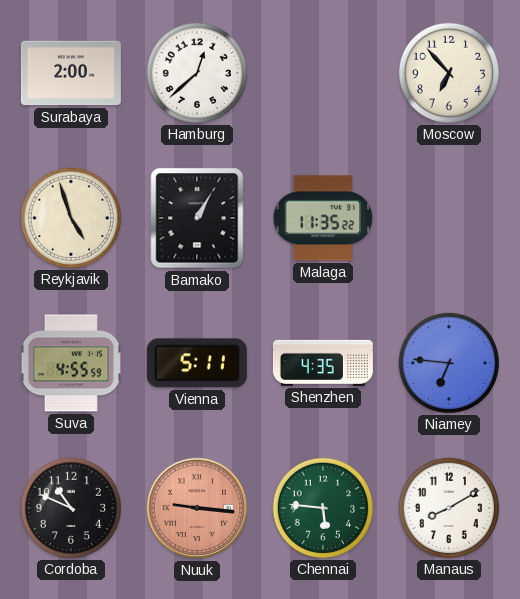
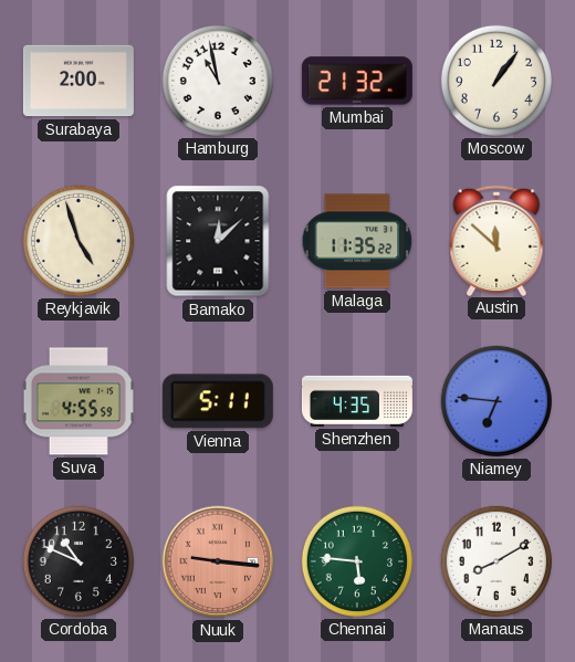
Hamburg: 12:38 -> 10:58 (218, 81)
Mumbai: none -> 21:32 (357, 81)
Moscow: 6:53 -> 1:06 (496, 81)
Bamako: 1:05 -> 12:08 (218, 241)
Austin: none -> 11:52 (496, 240)
